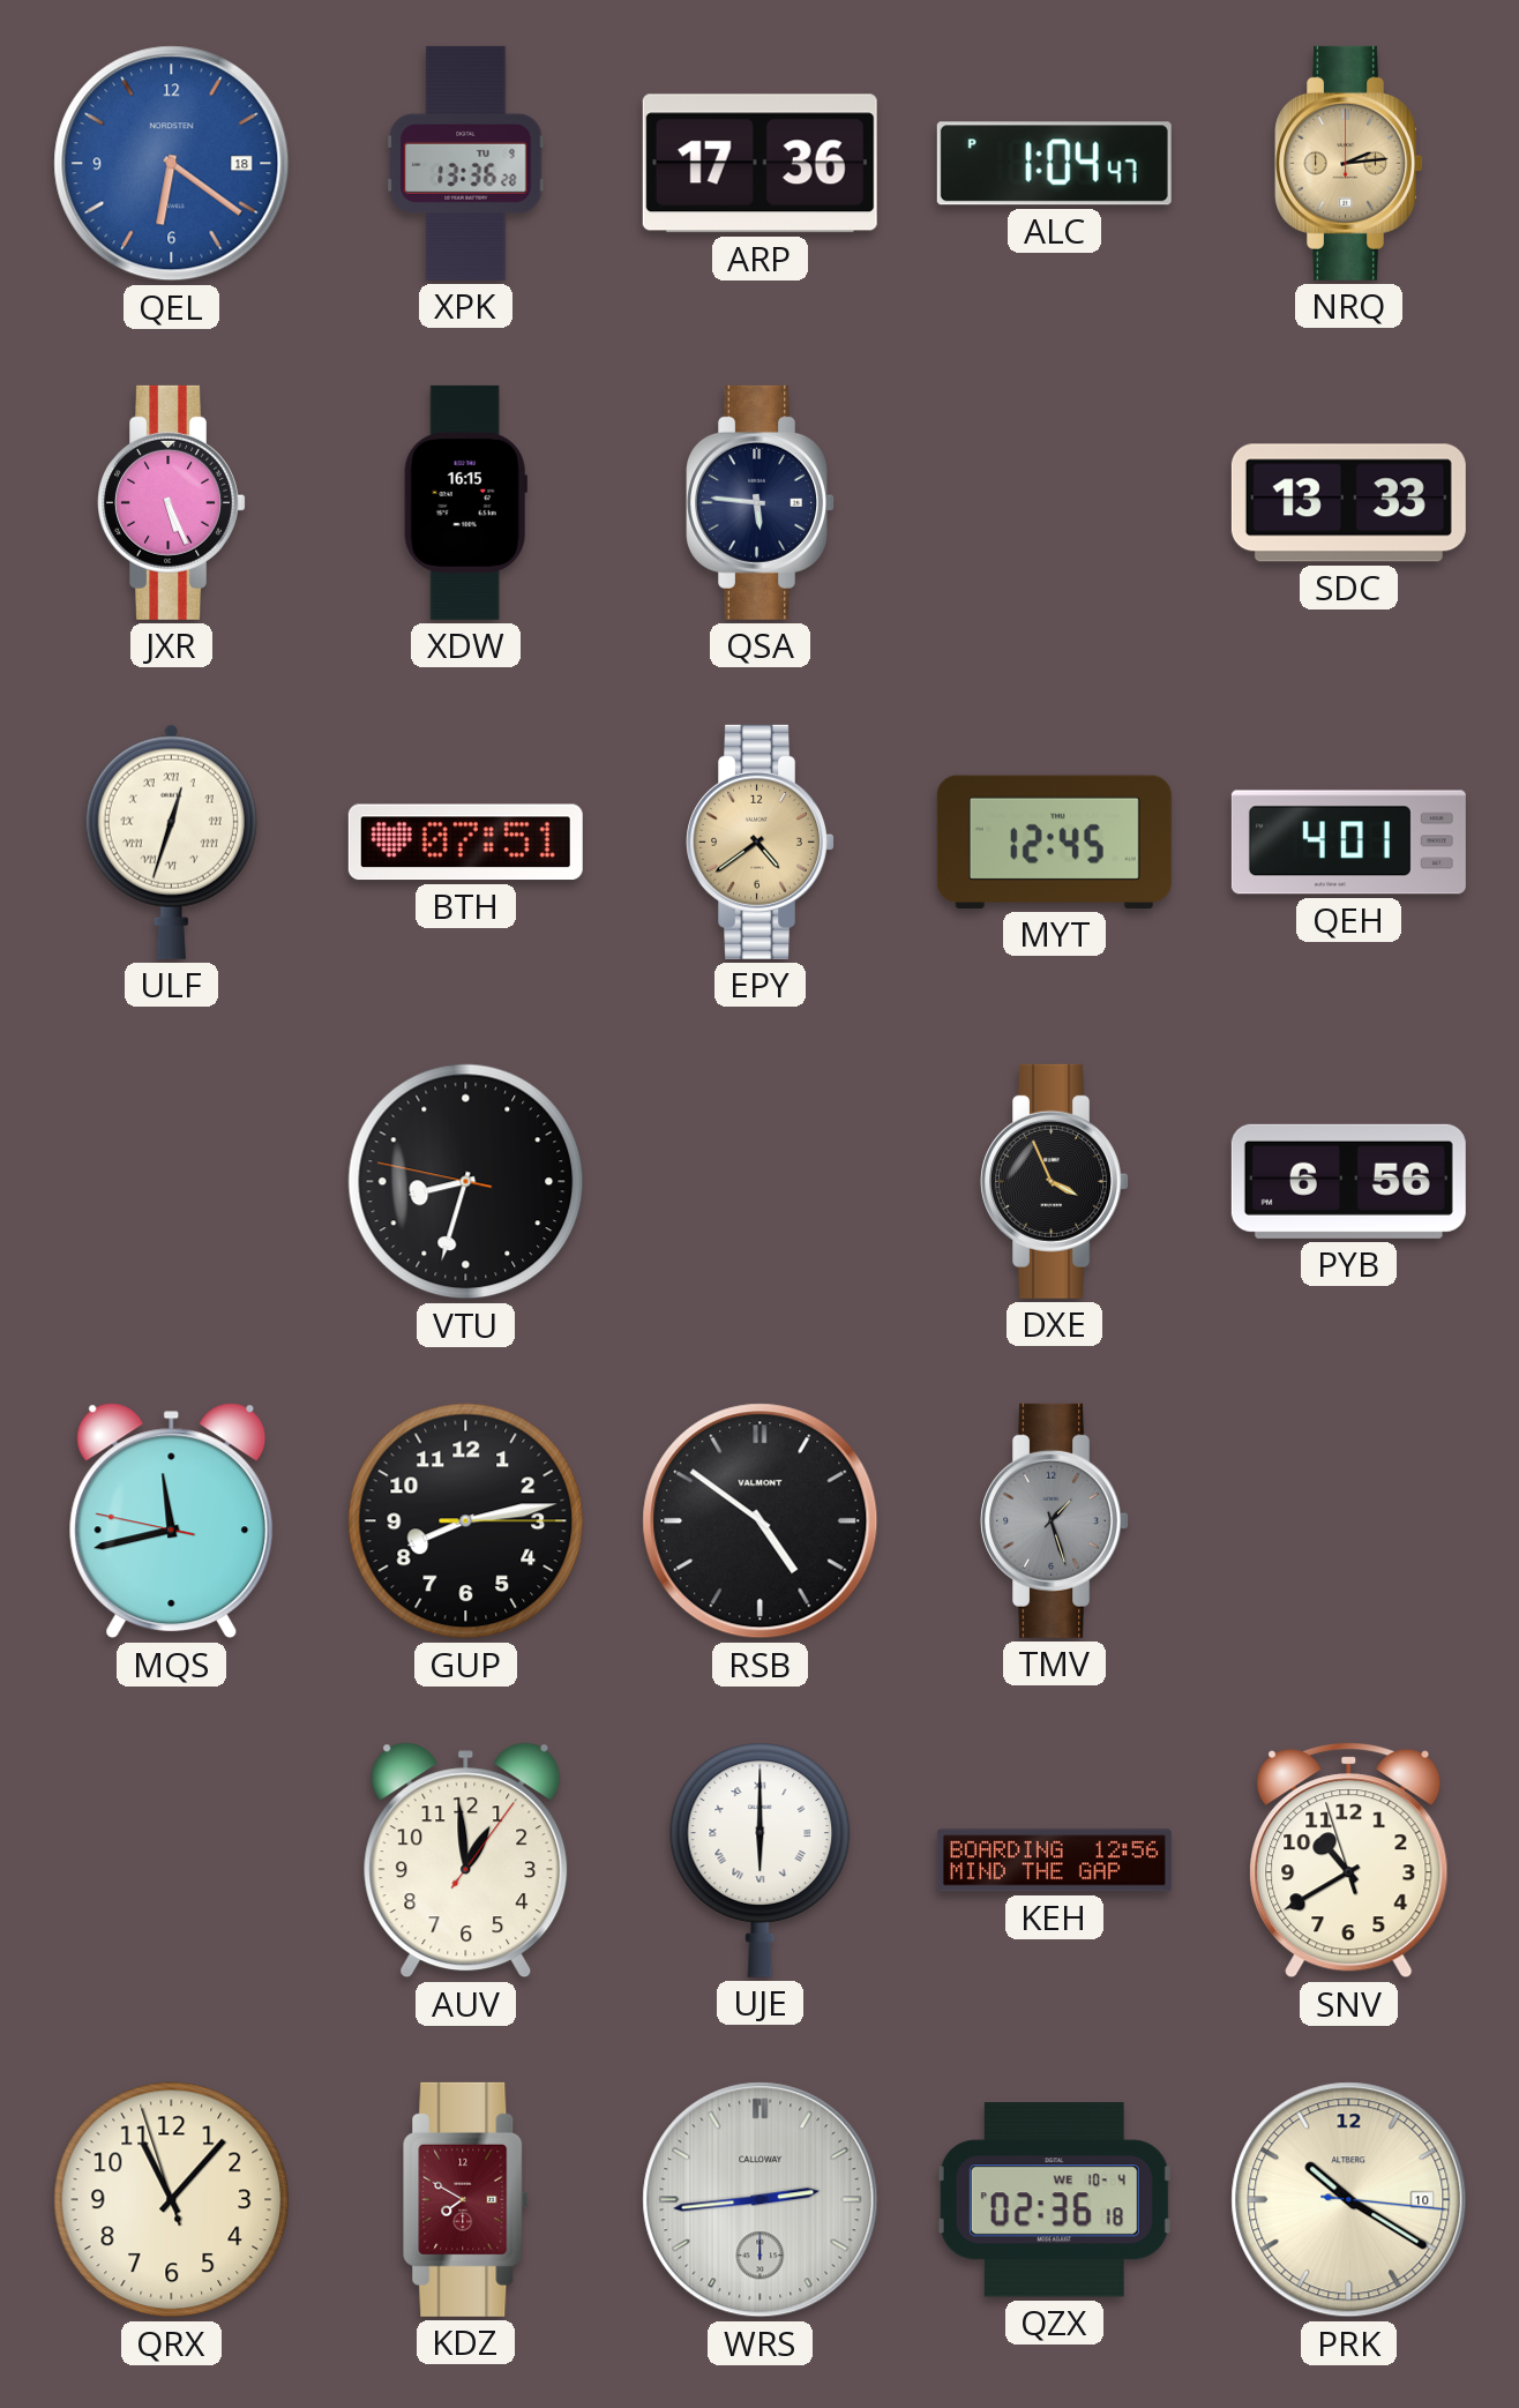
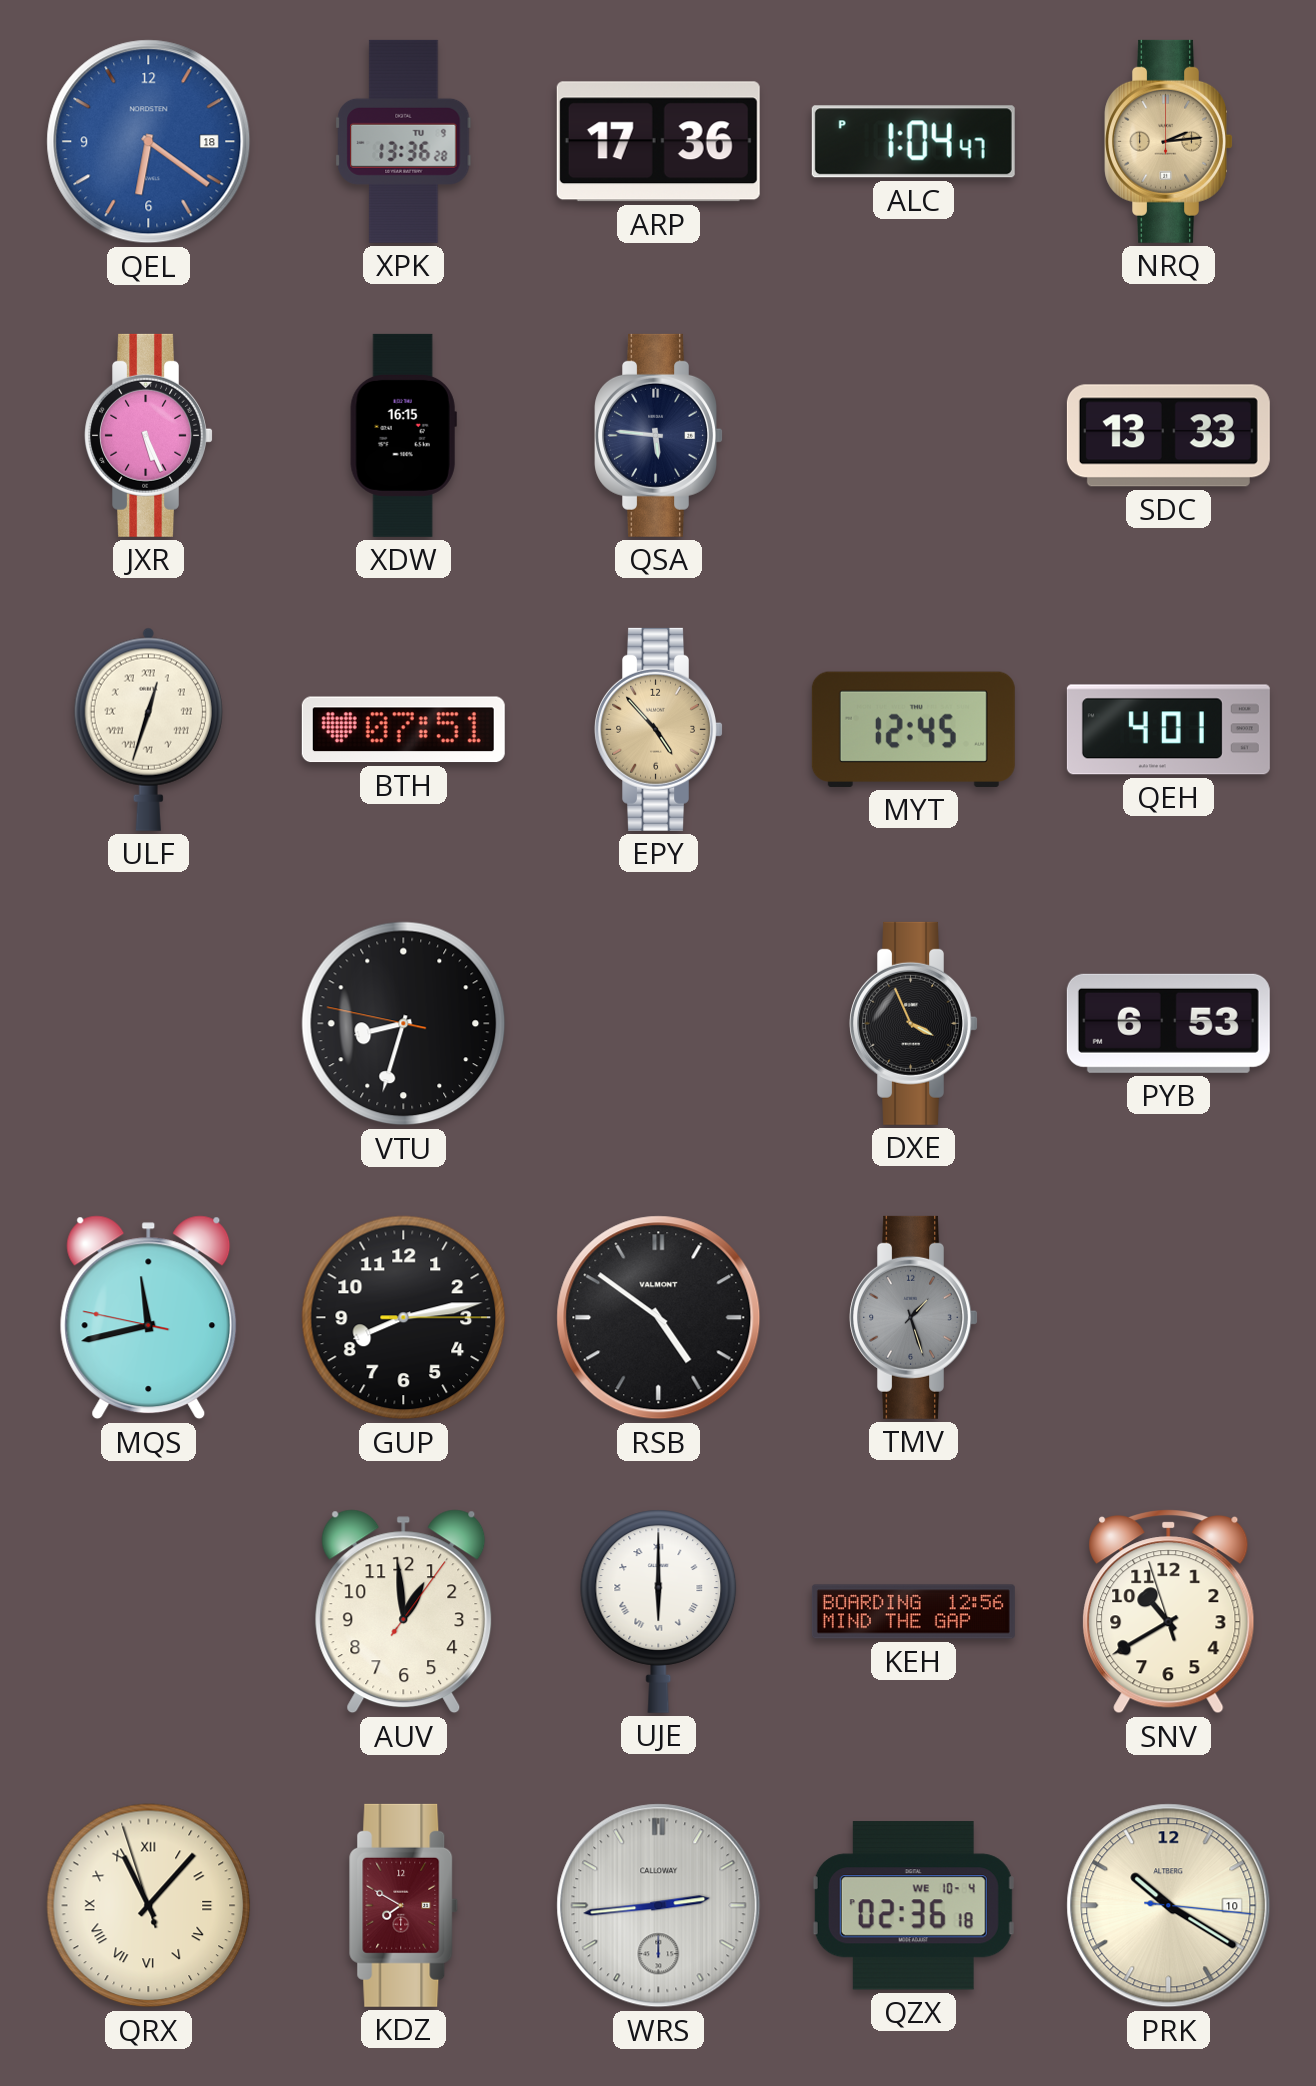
EPY: 4:39 -> 4:53 (658, 729)
PYB: 6:56 -> 6:53 (1168, 1023)
QRX numerals: Arabic -> Roman (149, 1906)
